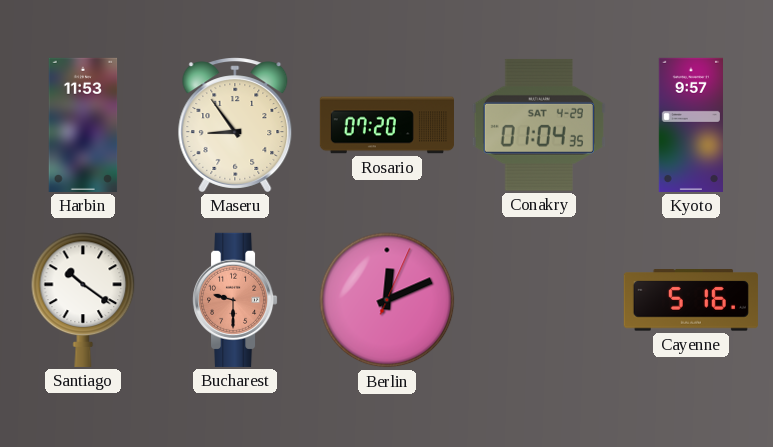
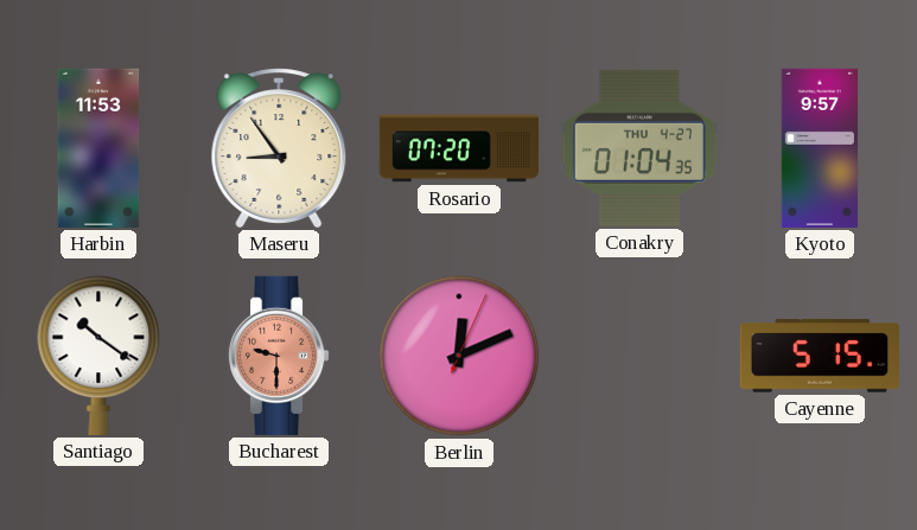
Conakry date: SAT 4-29 -> THU 4-27 (639, 148)
Cayenne: 5:16 -> 5:15 (820, 356)
